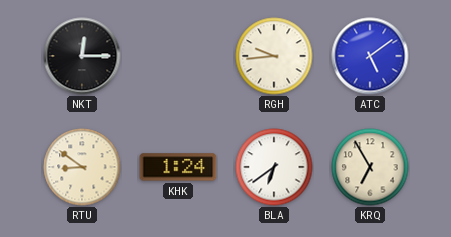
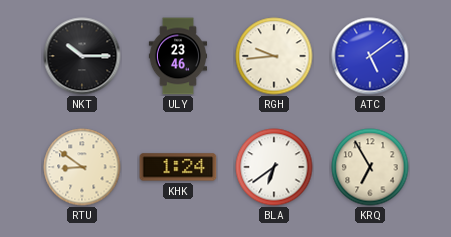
NKT: 12:15 -> 10:15 (82, 56)
ULY: none -> 23:46 (177, 56)
